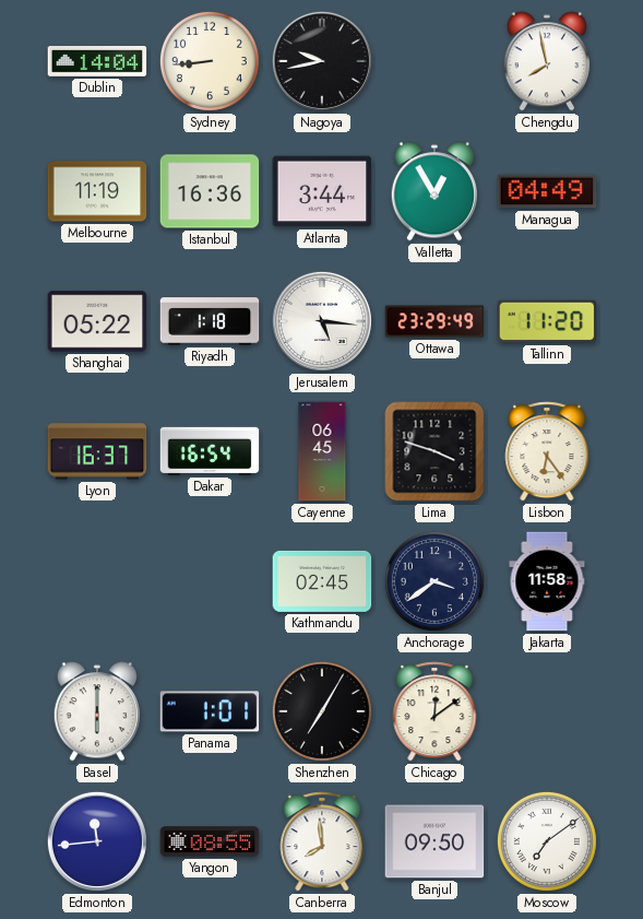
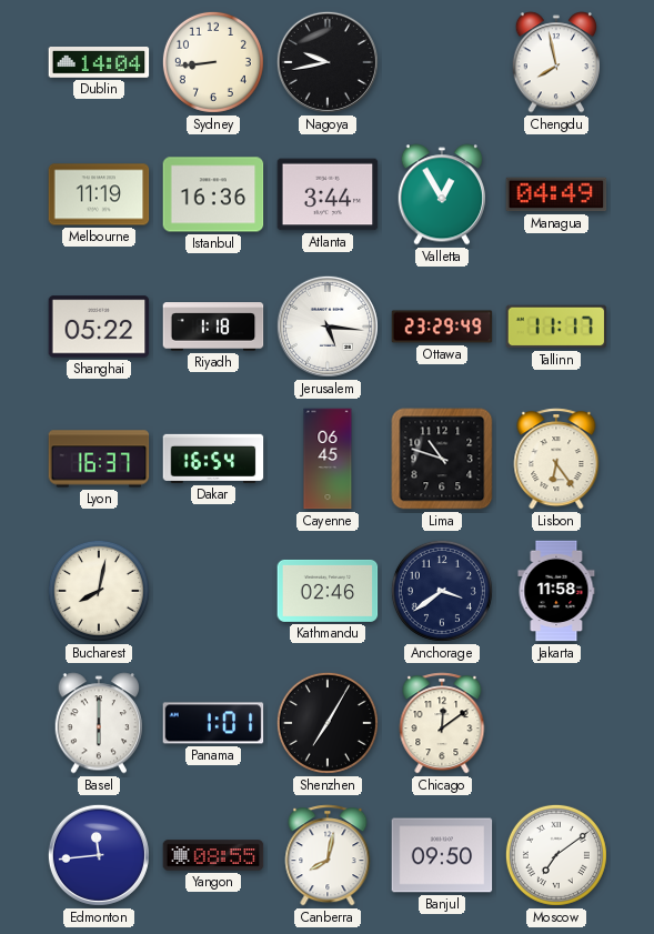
Tallinn: 11:20 -> 11:17 (556, 327)
Lima: 3:48 -> 10:48 (442, 459)
Bucharest: none -> 8:02 (99, 591)
Kathmandu: 02:45 -> 02:46 (328, 591)
Canberra: 7:59 -> 8:02 (328, 855)
